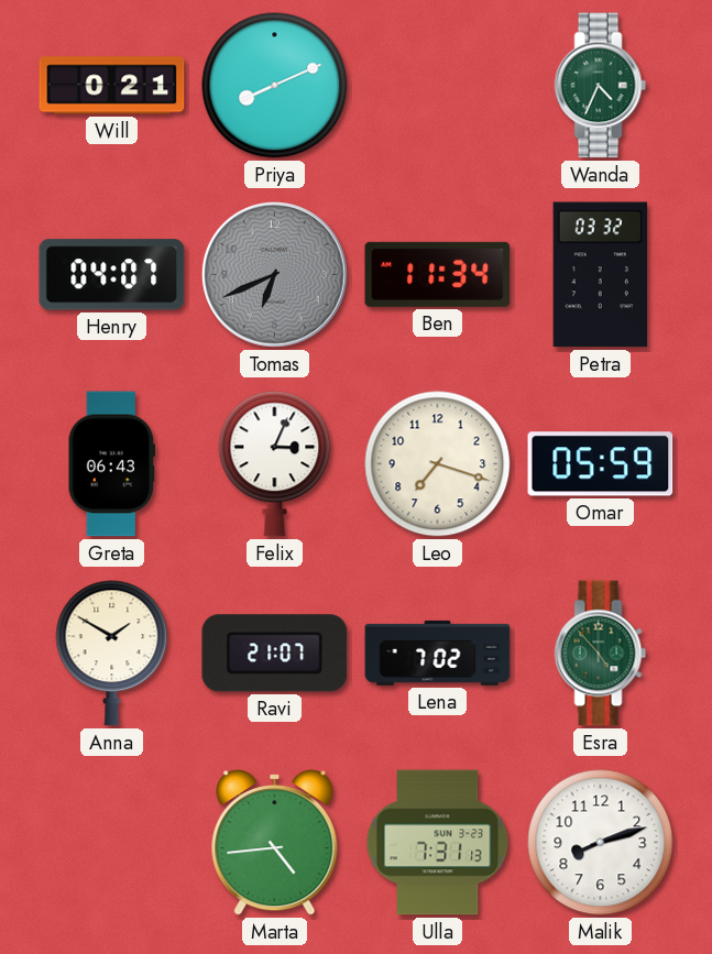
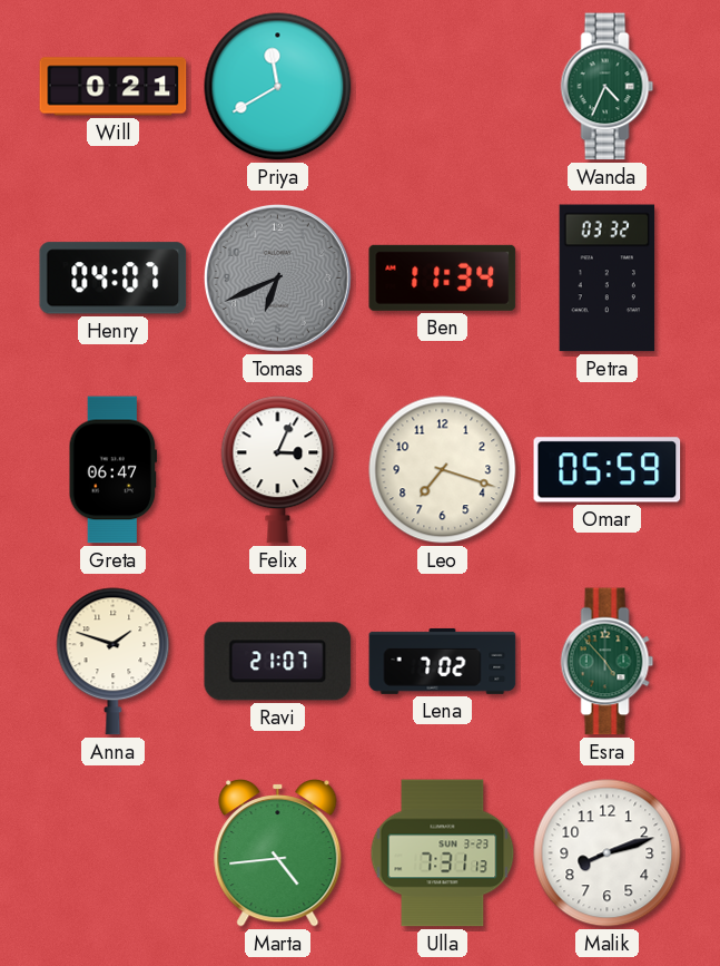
Priya: 8:11 -> 11:40 (278, 87)
Greta: 06:43 -> 06:47 (112, 470)
Anna: 1:50 -> 1:48 (114, 662)
